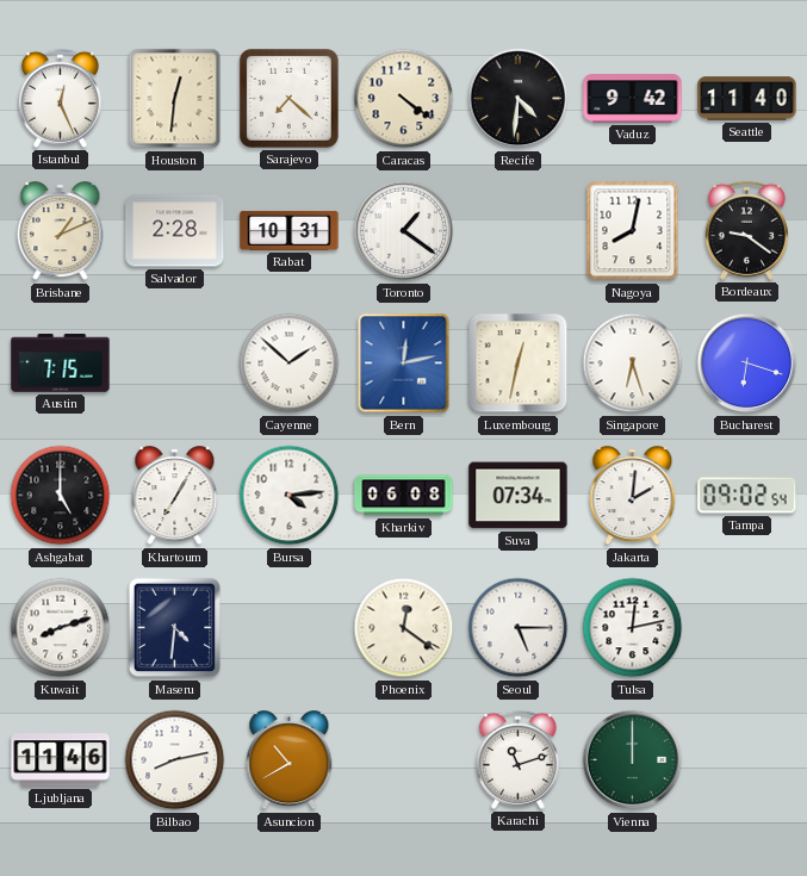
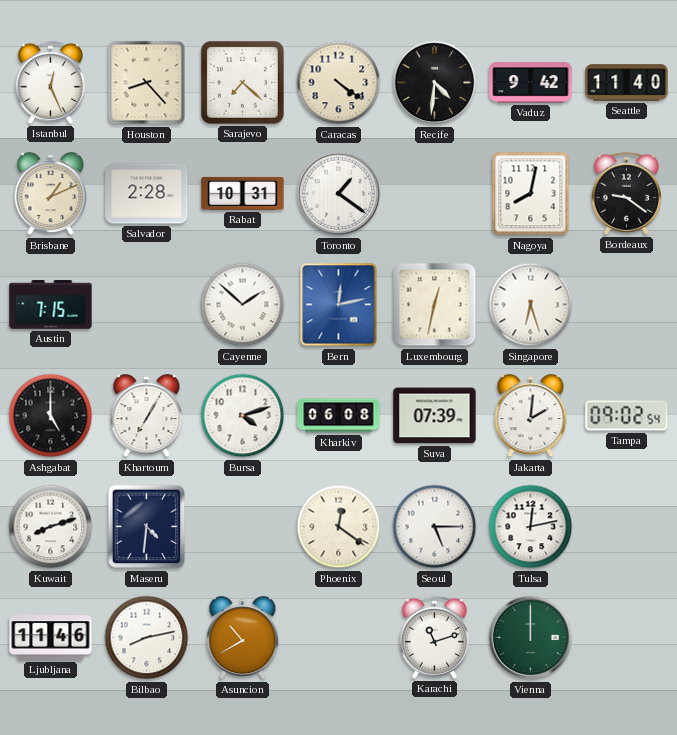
Houston: 12:31 -> 8:23 (147, 83)
Bucharest: 6:18 -> none (747, 364)
Bursa: 4:14 -> 4:12 (243, 416)
Suva: 07:34 -> 07:39 (435, 416)
